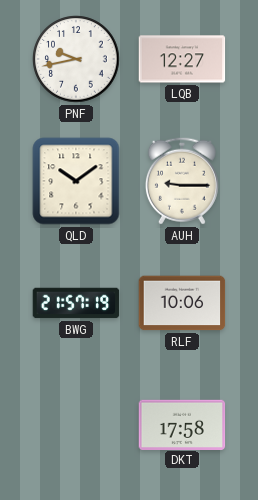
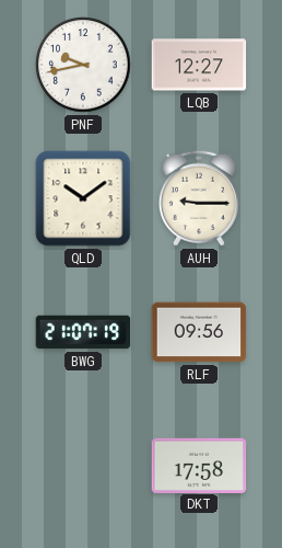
BWG: 21:57 -> 21:07 (83, 332)
RLF: 10:06 -> 09:56 (199, 332)
